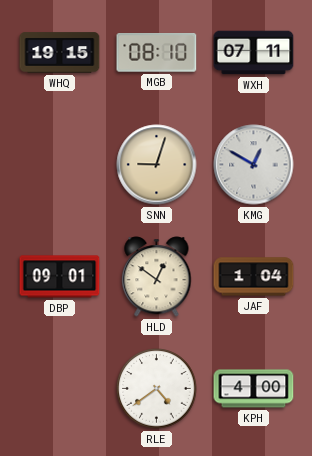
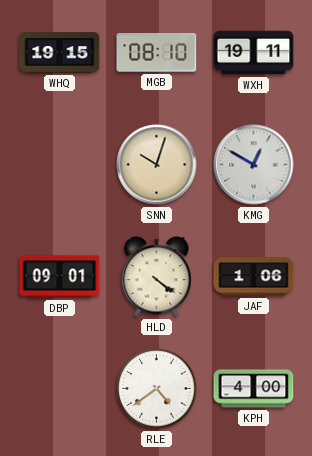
WXH: 07:11 -> 19:11 (254, 53)
SNN: 9:03 -> 10:03 (157, 165)
HLD: 12:51 -> 4:21 (157, 277)
JAF: 1:04 -> 1:06 (254, 277)
